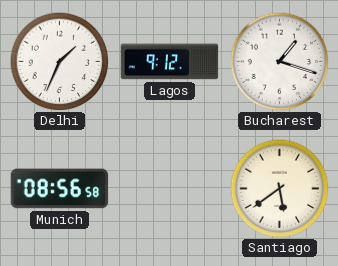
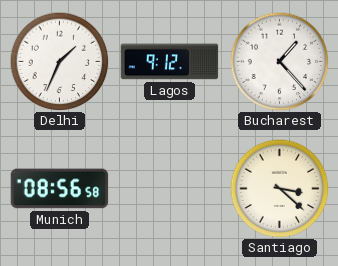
Bucharest: 1:18 -> 1:23 (280, 62)
Santiago: 5:39 -> 3:22 (280, 189)
